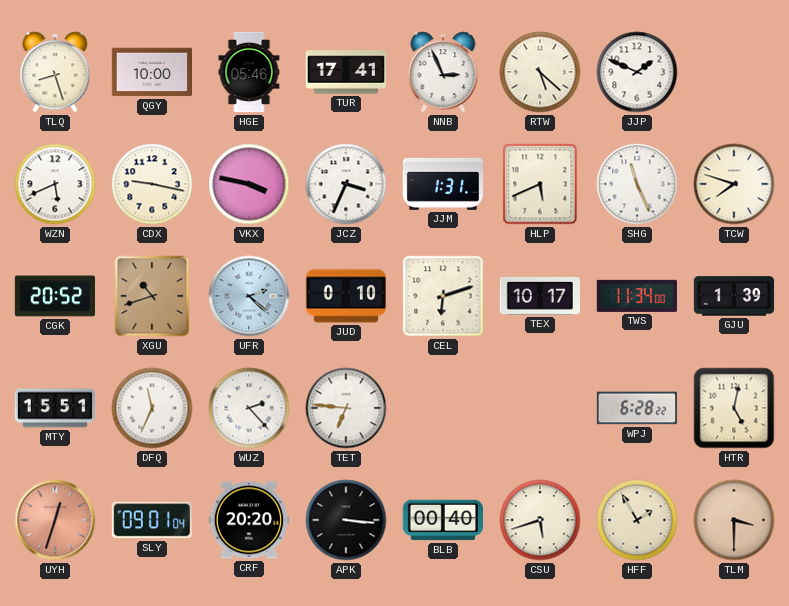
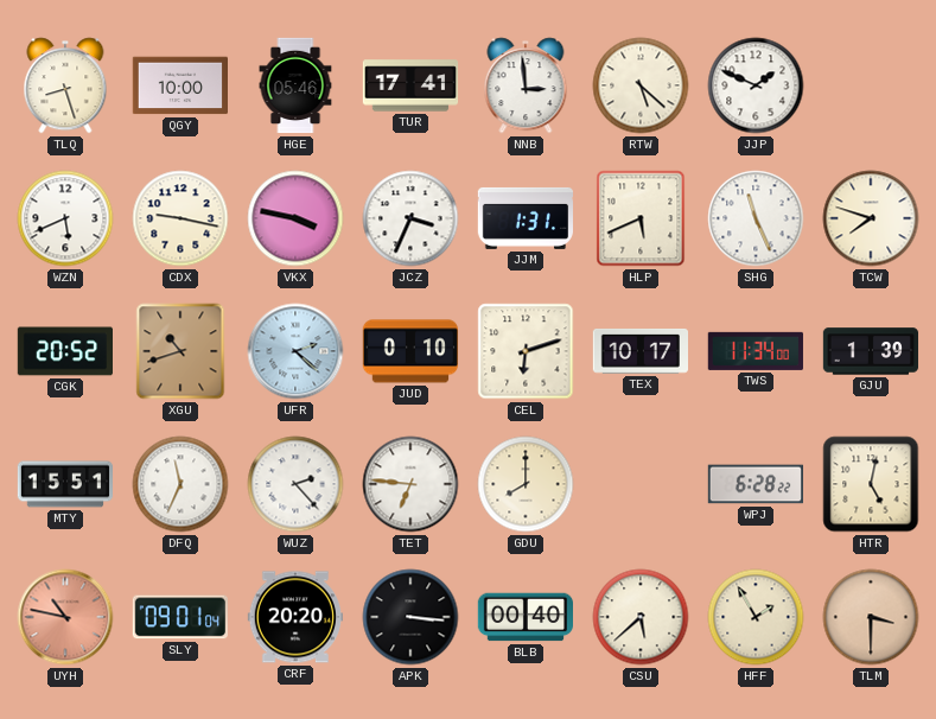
NNB: 2:56 -> 2:59 (526, 85)
GDU: none -> 8:00 (526, 484)
UYH: 12:33 -> 10:47 (65, 617)
CSU: 5:42 -> 5:38 (641, 617)
